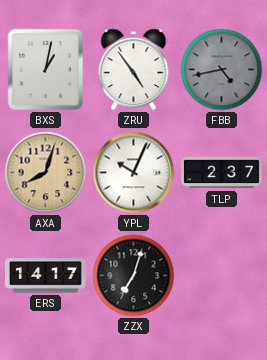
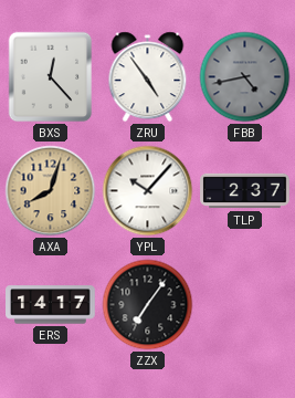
BXS: 1:02 -> 12:23 (51, 77)
YPL: 10:04 -> 10:07 (148, 191)
ZZX: 7:03 -> 7:06 (148, 305)
